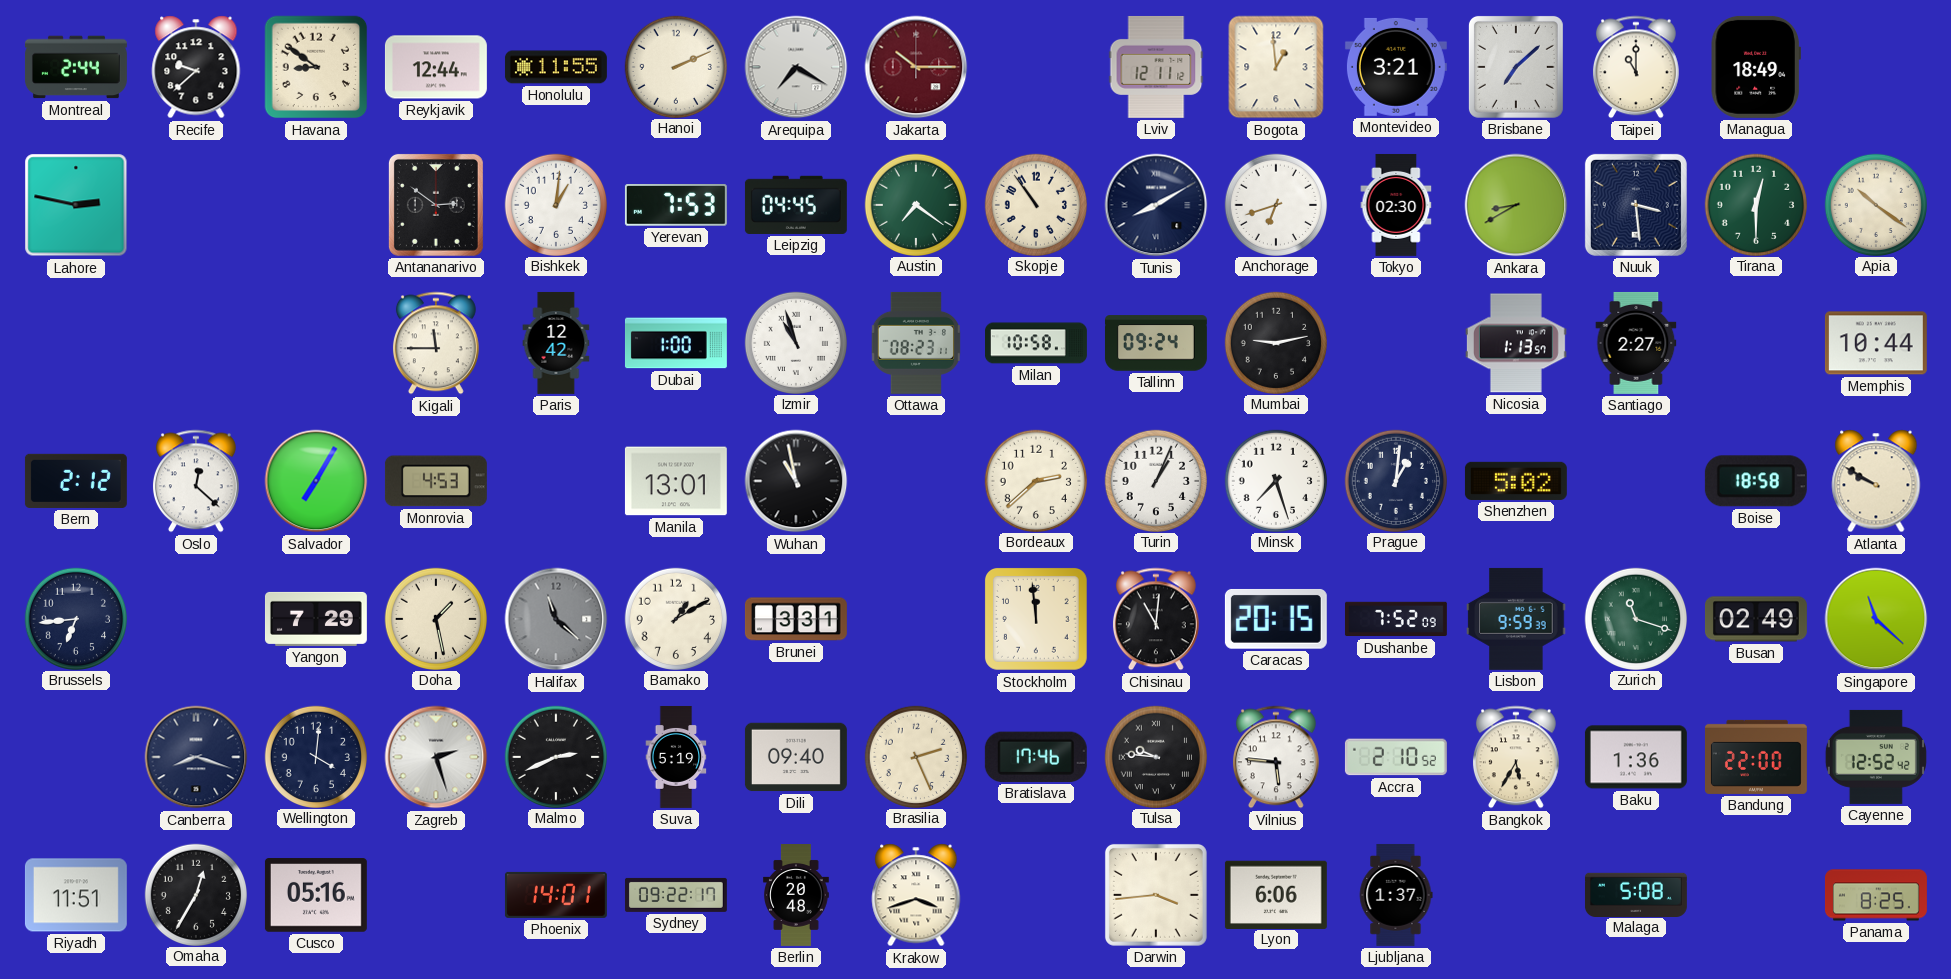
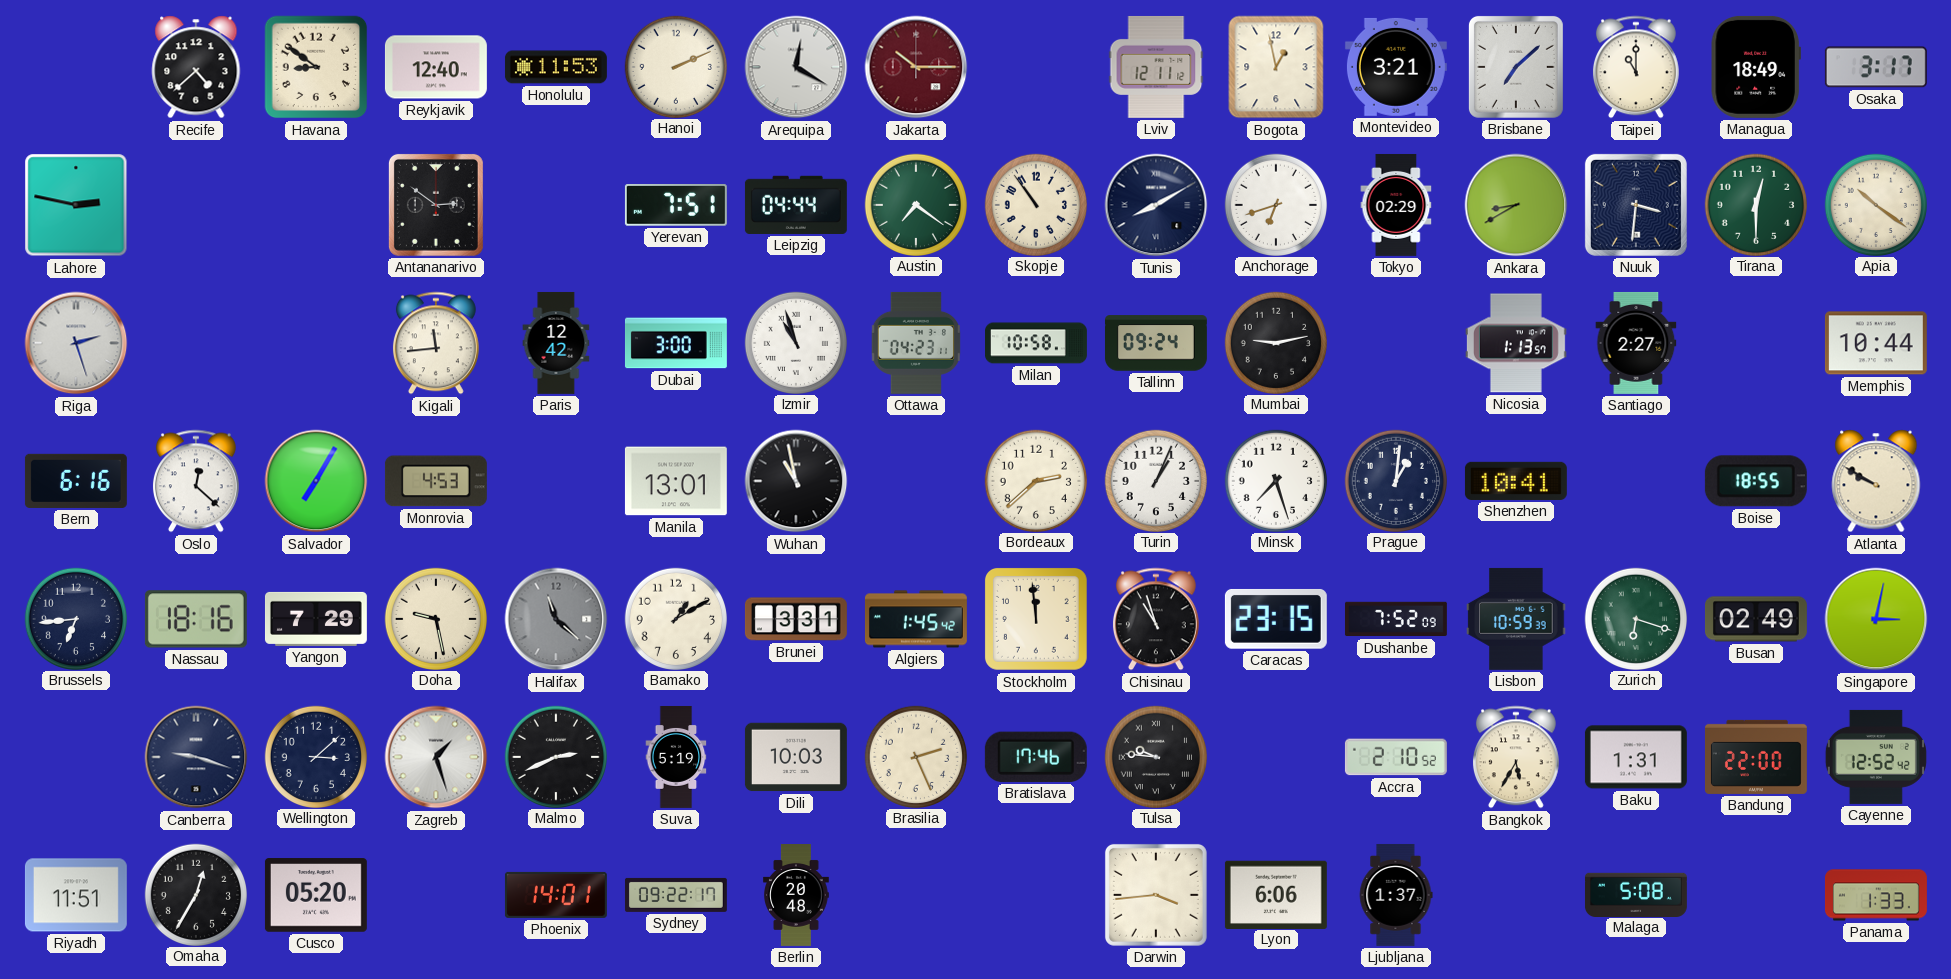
Montreal: 2:44 -> none (76, 67)
Recife: 9:38 -> 4:38 (196, 67)
Reykjavik: 12:44 -> 12:40 (436, 67)
Honolulu: 11:55 -> 11:53 (556, 67)
Arequipa: 7:20 -> 12:20 (796, 67)
Bogota: 12:59 -> 12:58 (1276, 67)
Osaka: none -> 3:17 (1876, 67)
Bishkek: 1:01 -> none (555, 204)
Yerevan: 7:53 -> 7:51 (676, 205)
Leipzig: 04:45 -> 04:44 (796, 205)
Tokyo: 02:30 -> 02:29 (1396, 205)
Nuuk: 3:29 -> 3:31 (1636, 205)
Riga: none -> 2:27 (76, 343)
Kigali: 11:45 -> 11:44 (436, 343)
Dubai: 1:00 -> 3:00 (676, 343)
Ottawa: 08:23 -> 04:23 (916, 343)
Bern: 2:12 -> 6:16 (76, 481)
Shenzhen: 5:02 -> 10:41 (1516, 481)
Boise: 18:58 -> 18:55 (1756, 481)
Nassau: none -> 18:16 (196, 619)
Doha: 1:28 -> 9:28 (435, 618)
Algiers: none -> 1:45 (916, 619)
Chisinau: 11:01 -> 10:57 (1156, 619)
Caracas: 20:15 -> 23:15 (1276, 619)
Lisbon: 9:59 -> 10:59 (1516, 619)
Zurich: 11:18 -> 6:18 (1635, 618)
Singapore: 11:22 -> 3:02 (1876, 619)
Canberra: 8:18 -> 9:18 (196, 757)
Wellington: 4:01 -> 3:08 (315, 756)
Zagreb: 2:27 -> 1:27 (436, 757)
Dili: 09:40 -> 10:03 (796, 757)
Vilnius: 5:46 -> none (1276, 757)
Baku: 1:36 -> 1:31 (1636, 757)
Cusco: 05:16 -> 05:20 (316, 895)
Krakow: 3:42 -> none (916, 895)
Panama: 8:25 -> 1:33 (1876, 895)
